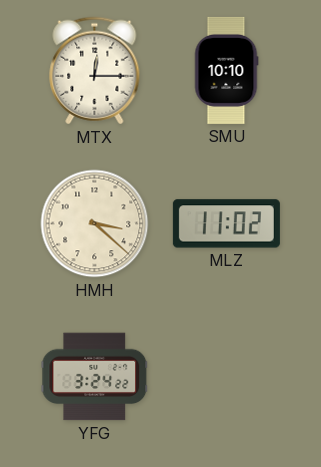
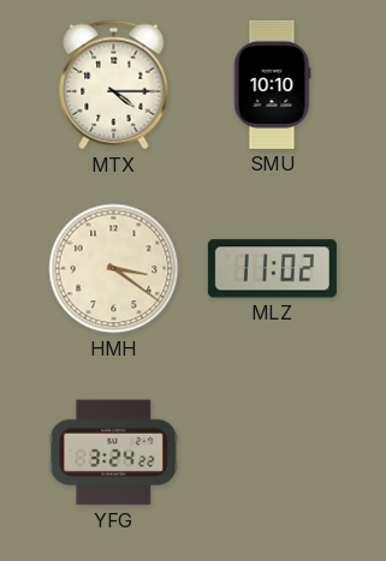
MTX: 12:15 -> 4:15 (114, 85)
HMH: 3:22 -> 3:21 (114, 269)
